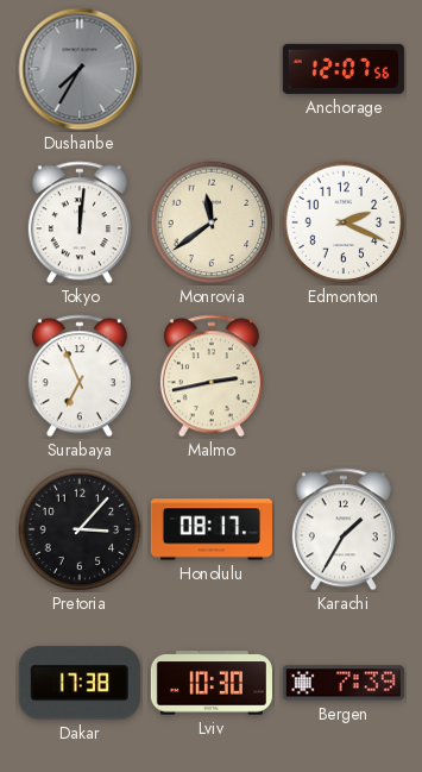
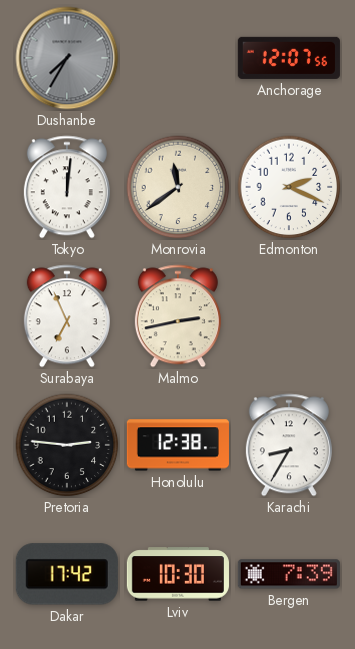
Pretoria: 3:07 -> 2:46 (67, 445)
Honolulu: 08:17 -> 12:38 (178, 445)
Karachi: 1:35 -> 8:35 (289, 445)
Dakar: 17:38 -> 17:42 (67, 574)
